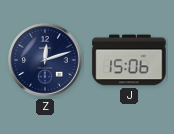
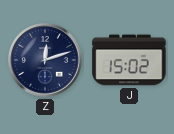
J: 15:06 -> 15:02 (129, 60)
